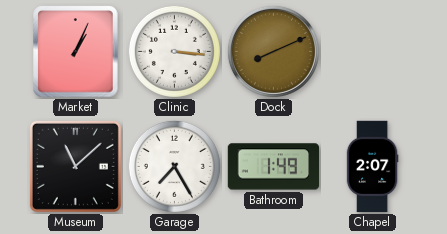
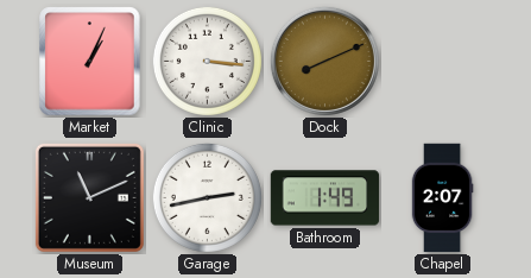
Museum: 11:08 -> 11:11 (89, 197)
Garage: 7:25 -> 2:43 (207, 197)
